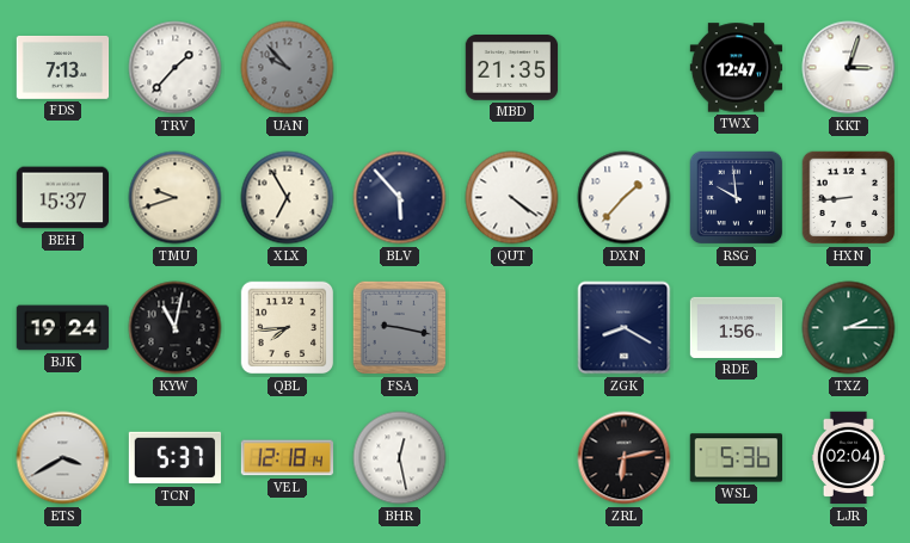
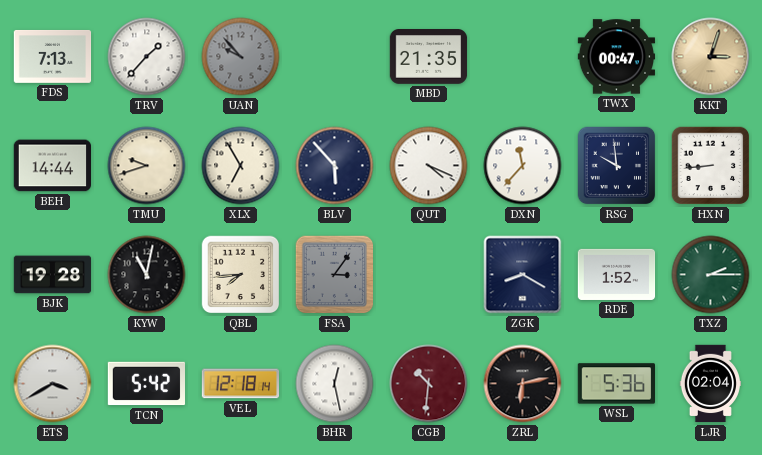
TWX: 12:47 -> 00:47 (617, 57)
KKT dial: white -> champagne (711, 57)
BEH: 15:37 -> 14:44 (52, 166)
QUT: 4:21 -> 4:19 (429, 166)
DXN: 1:37 -> 11:37 (523, 166)
BJK: 19:24 -> 19:28 (53, 275)
FSA: 9:17 -> 3:06 (335, 275)
RDE: 1:56 -> 1:52 (617, 274)
TCN: 5:37 -> 5:42 (147, 384)
CGB: none -> 10:31 (429, 384)
